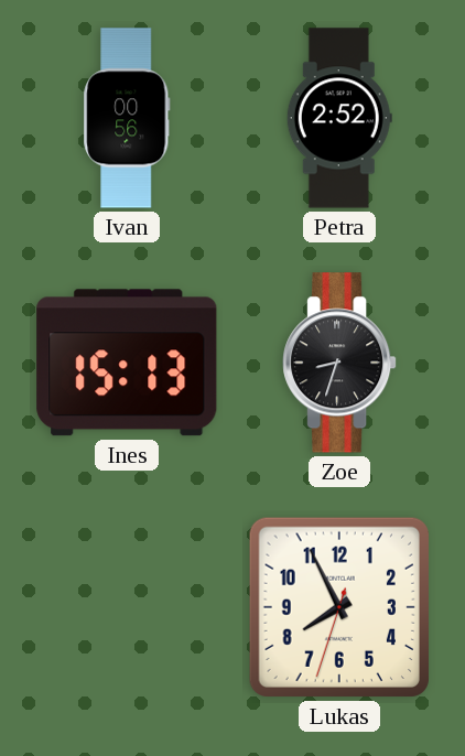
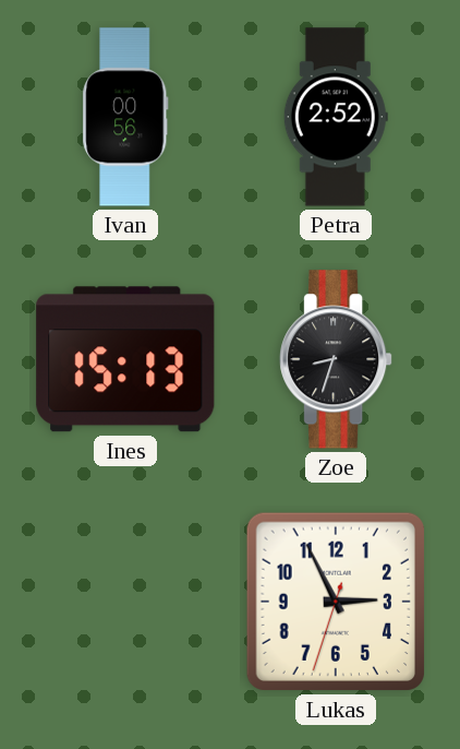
Lukas: 7:55 -> 2:55 (336, 602)
